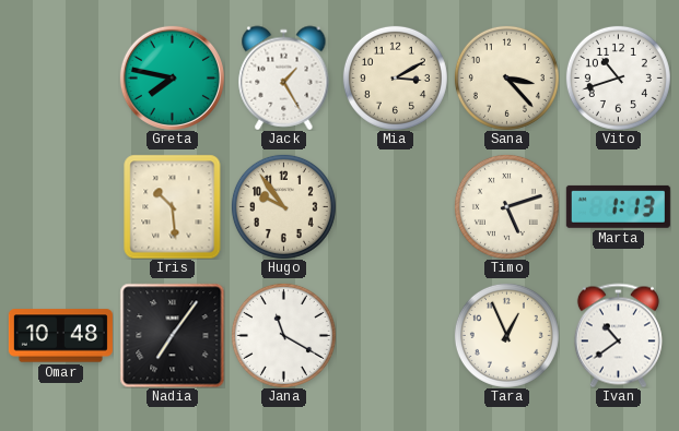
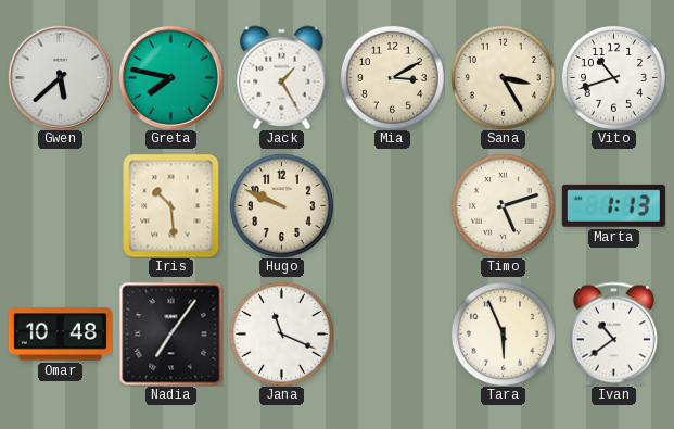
Gwen: none -> 5:38 (60, 77)
Sana: 3:23 -> 3:25 (503, 77)
Hugo: 9:54 -> 9:49 (281, 205)
Jana: 11:20 -> 11:19 (281, 333)
Tara: 12:56 -> 5:56 (503, 333)
